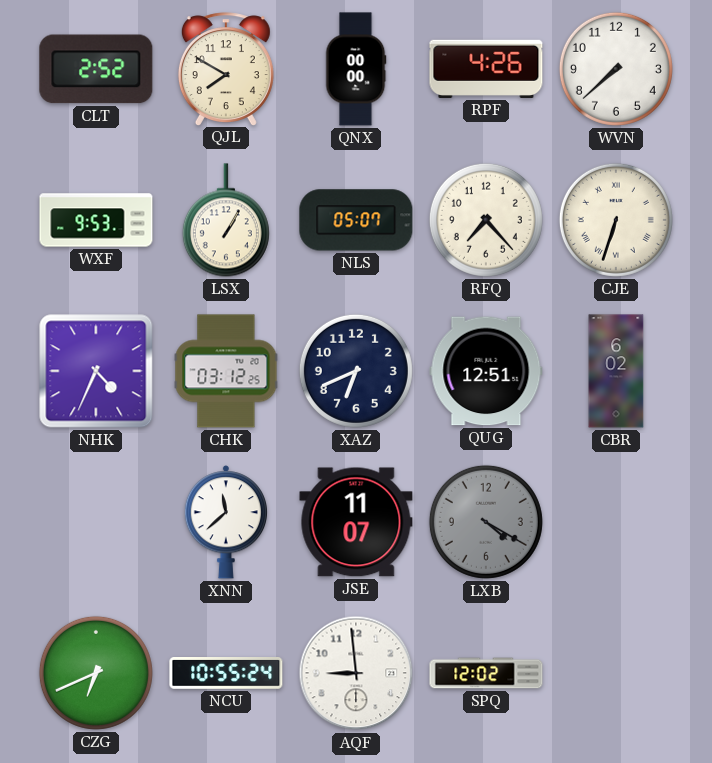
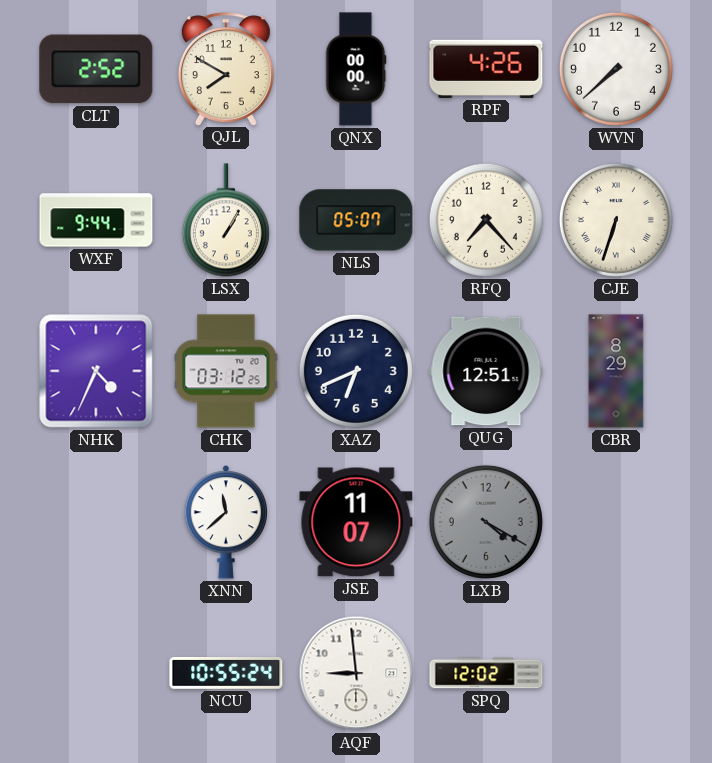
WXF: 9:53 -> 9:44 (96, 220)
CBR: 6:02 -> 8:29 (616, 371)
CZG: 6:41 -> none (96, 673)
